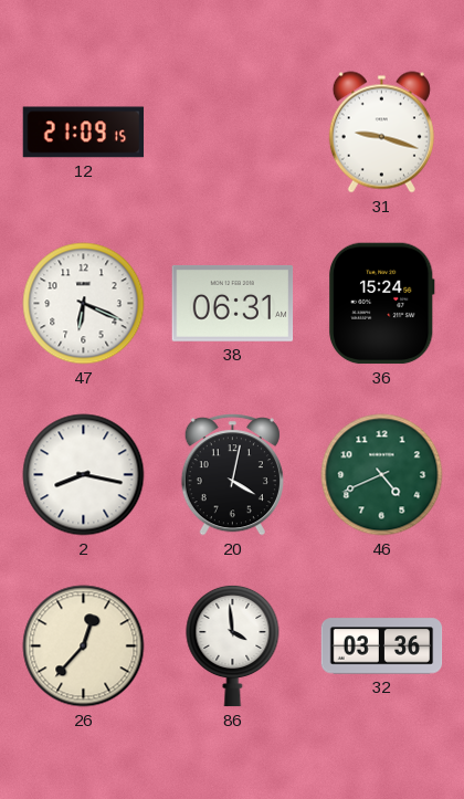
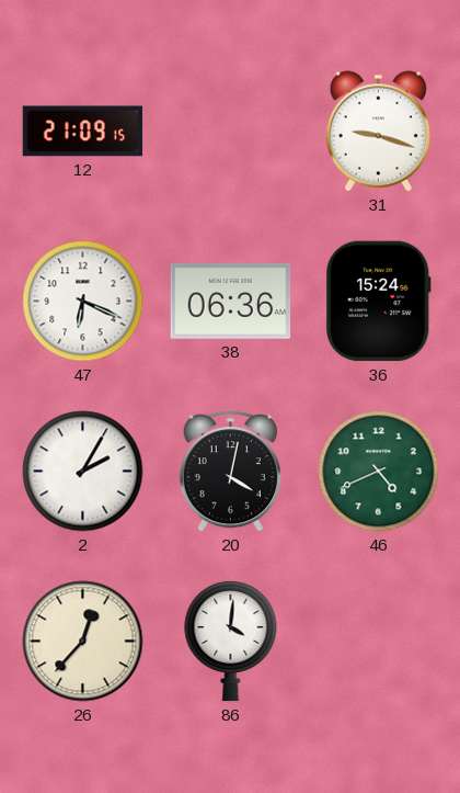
38: 06:31 -> 06:36 (231, 301)
2: 8:17 -> 2:05 (83, 472)
86: 3:59 -> 4:01 (231, 641)
32: 03:36 -> none (382, 646)
